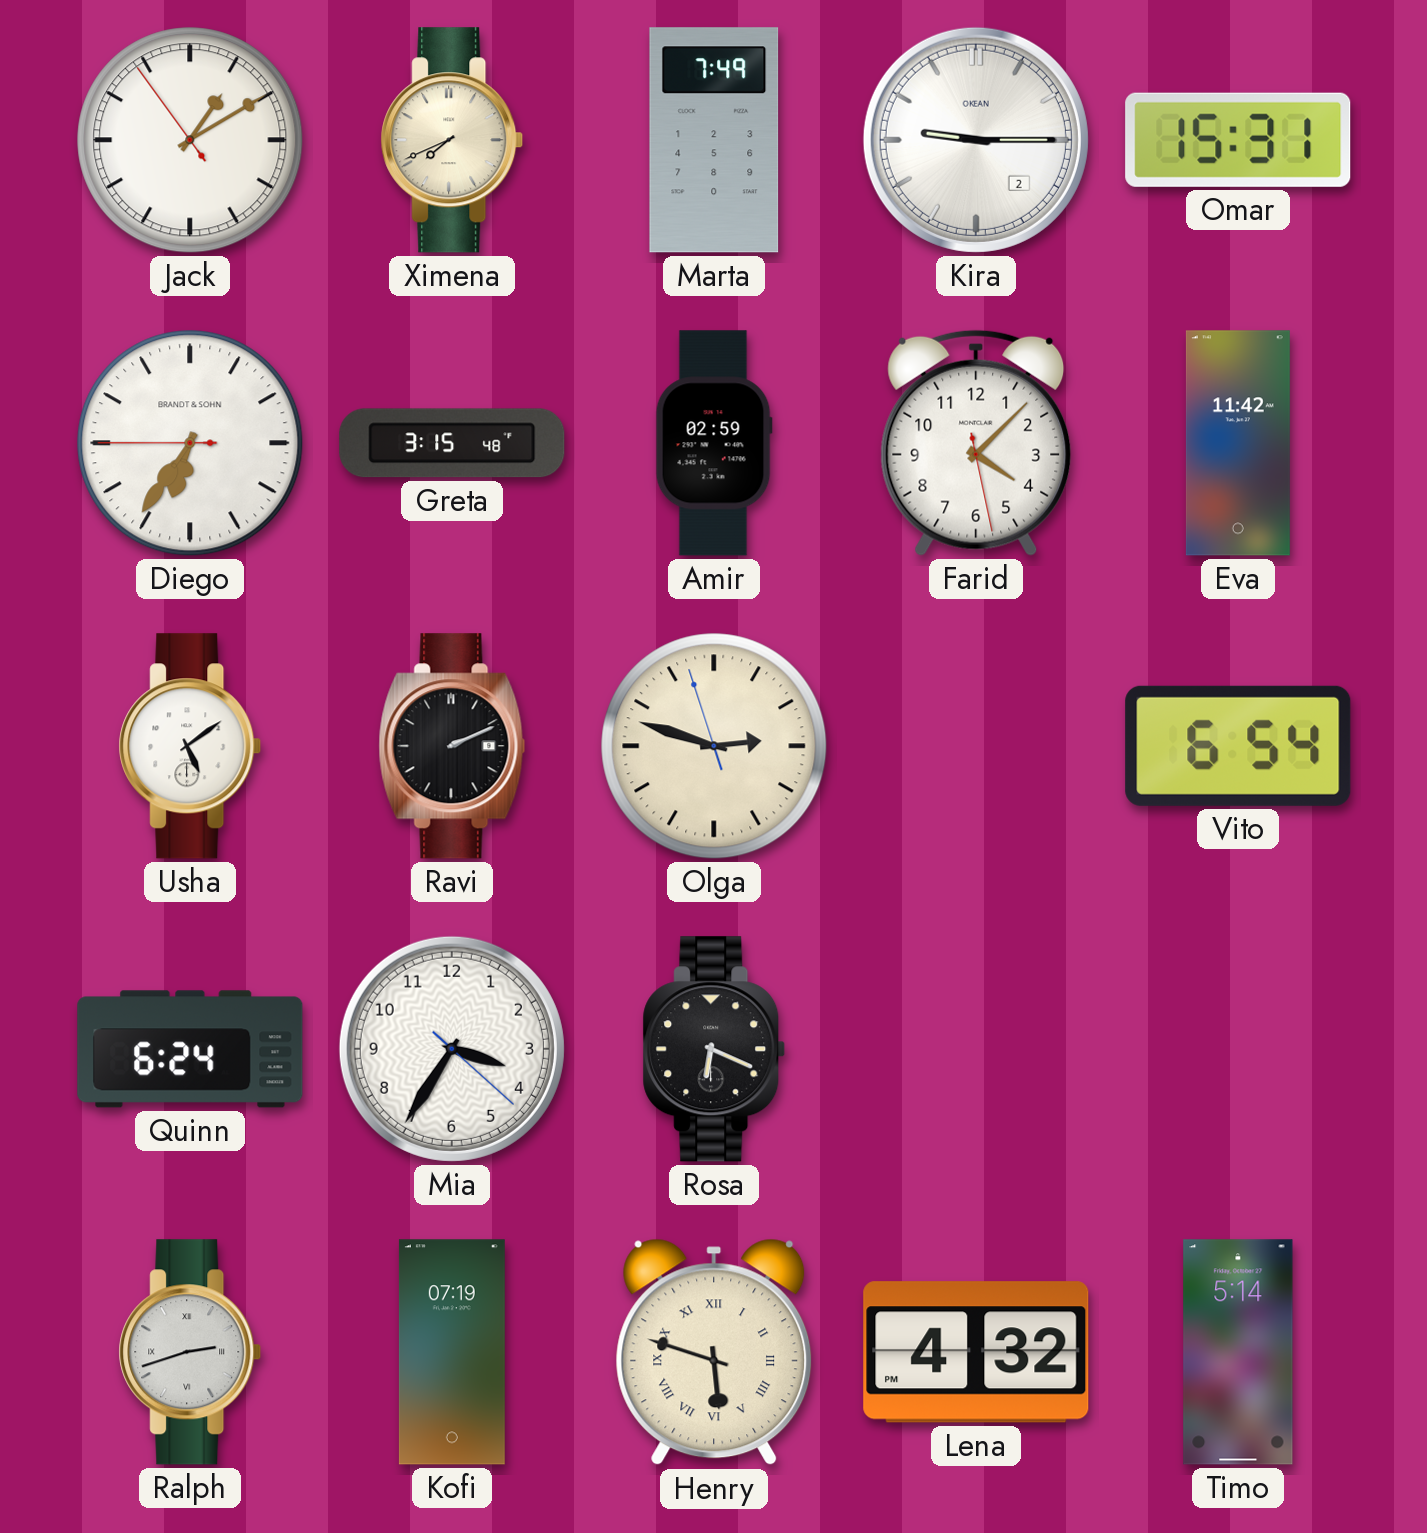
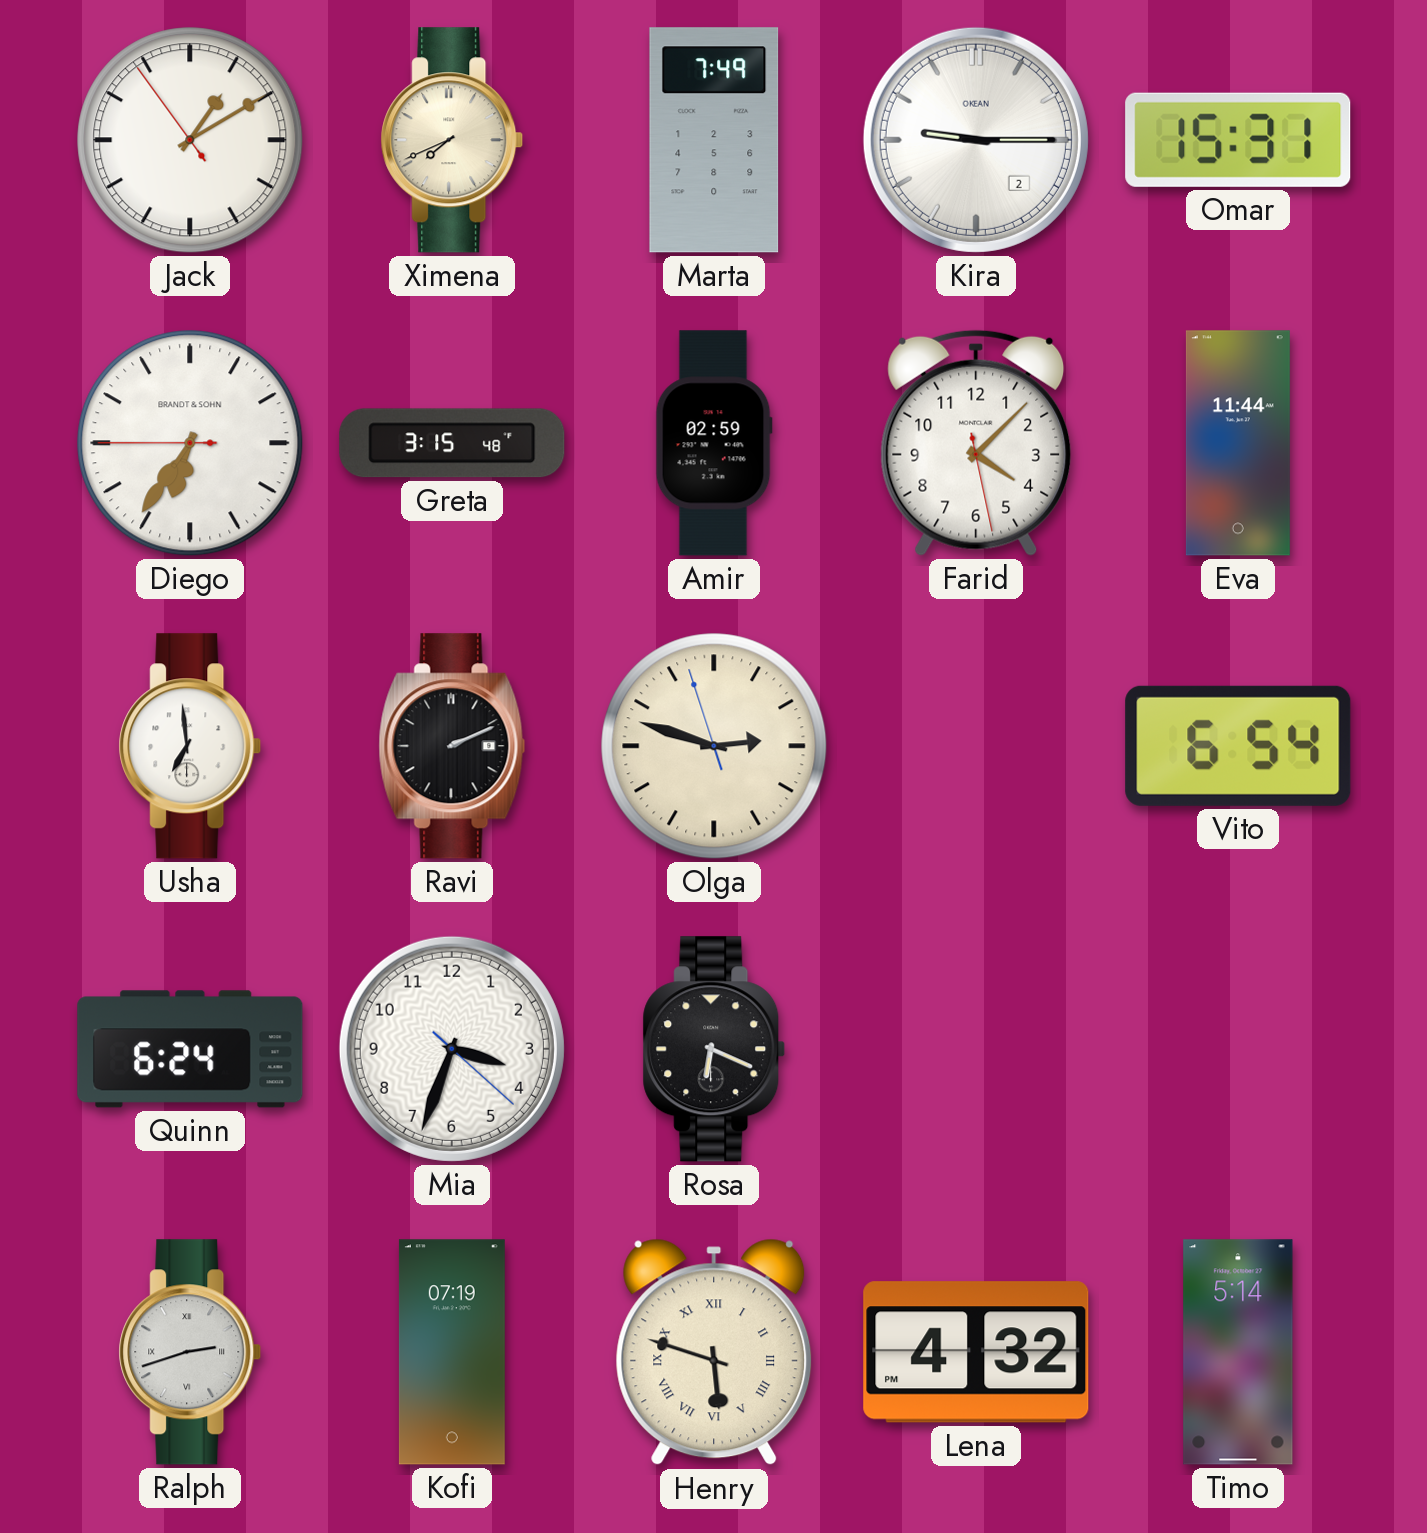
Eva: 11:42 -> 11:44 (1238, 443)
Usha: 5:09 -> 6:59 (190, 746)
Mia: 3:35 -> 3:33 (452, 1049)
